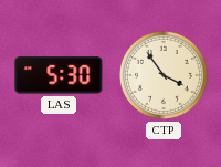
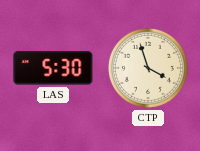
CTP: 3:54 -> 3:57 (148, 68)
